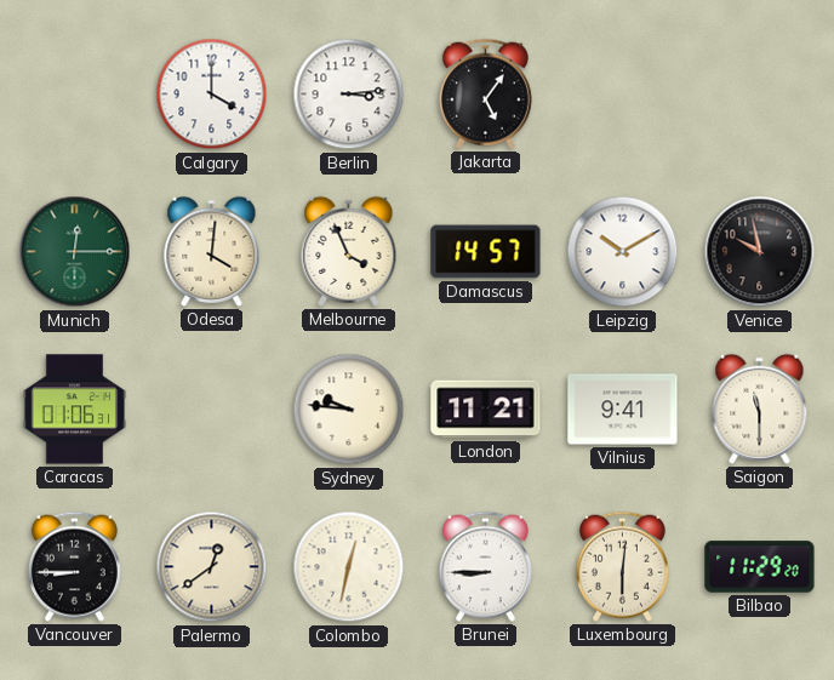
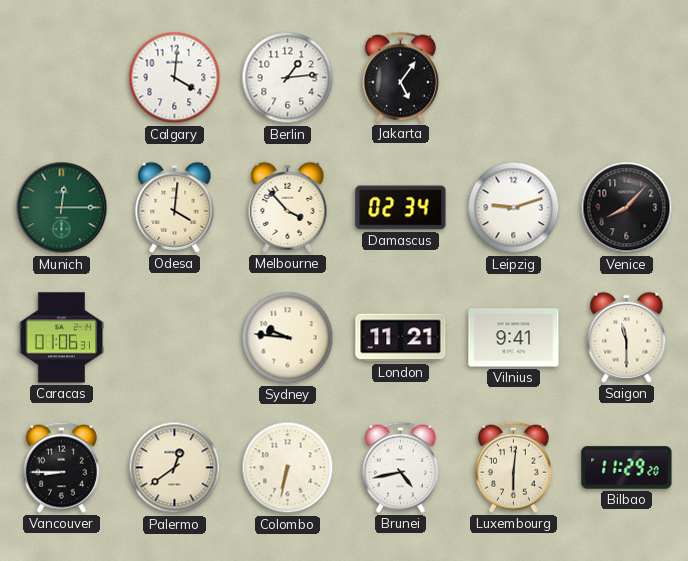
Calgary: 4:00 -> 4:01 (175, 78)
Berlin: 3:14 -> 1:14 (288, 78)
Melbourne: 3:56 -> 3:53 (288, 207)
Damascus: 14:57 -> 02:34 (401, 208)
Leipzig: 10:10 -> 9:12 (514, 208)
Venice: 9:58 -> 8:07 (627, 208)
Colombo: 12:32 -> 6:32 (288, 468)
Brunei: 8:45 -> 4:43 (400, 467)
